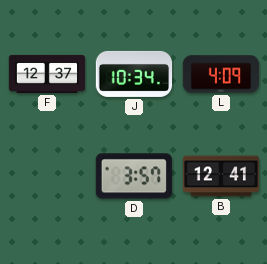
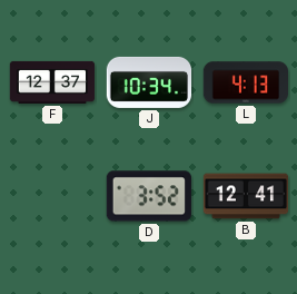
L: 4:09 -> 4:13 (246, 82)
D: 3:57 -> 3:52 (149, 196)
